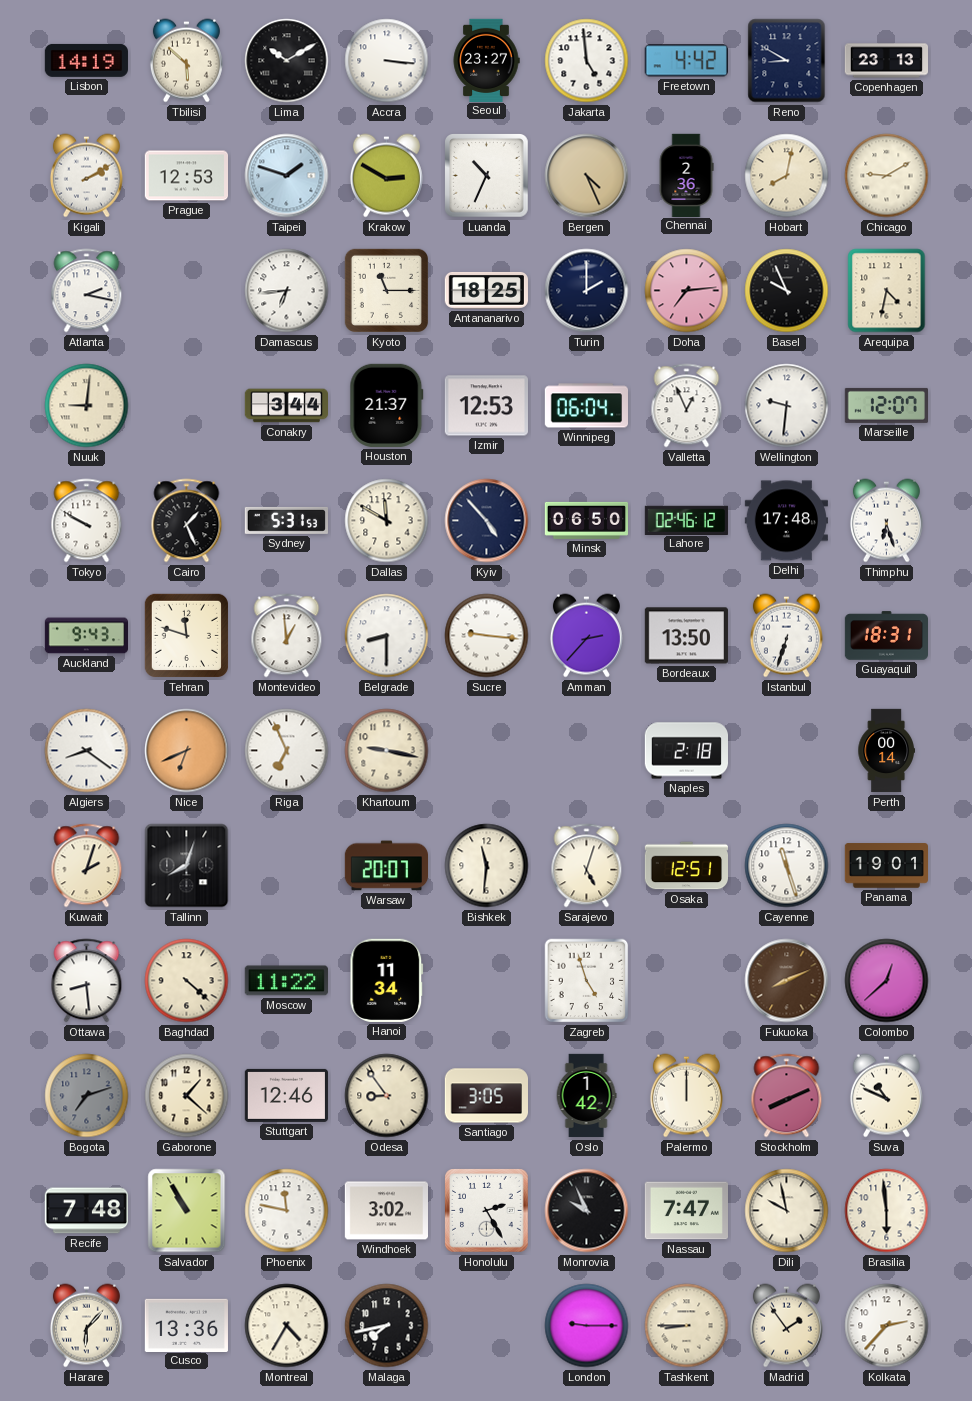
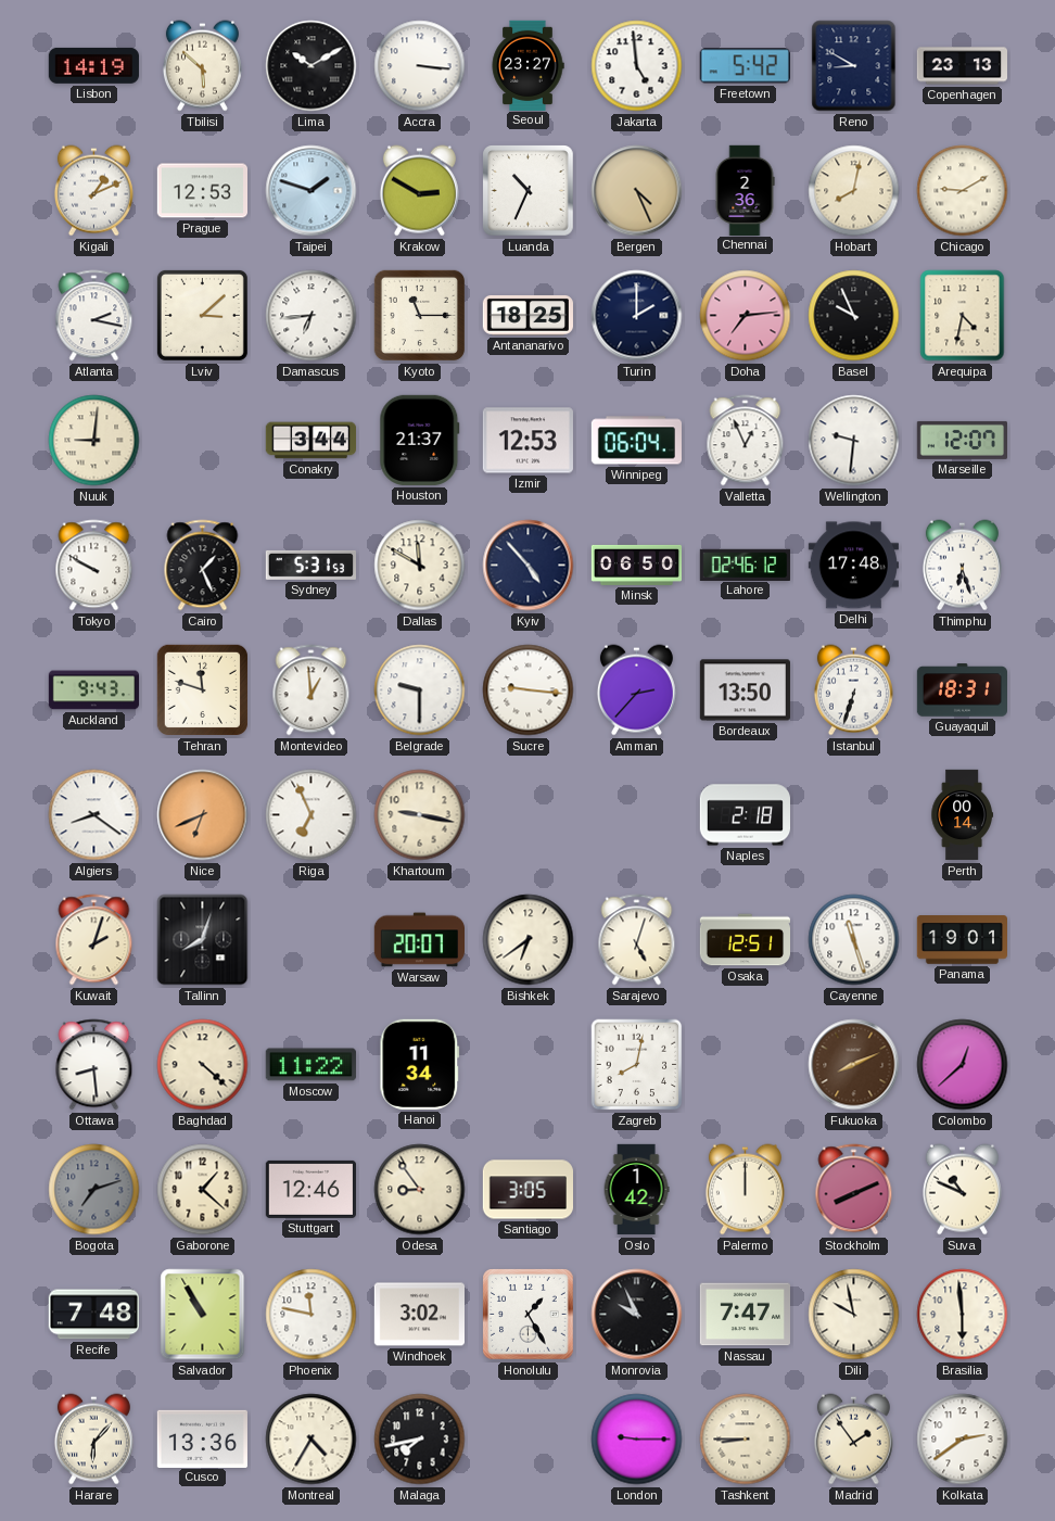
Freetown: 4:42 -> 5:42 (745, 66)
Kigali: 2:10 -> 1:11 (93, 191)
Lviv: none -> 3:08 (202, 315)
Belgrade: 8:30 -> 9:30 (420, 690)
Bishkek: 11:31 -> 6:39 (529, 940)
Zagreb: 4:57 -> 8:02 (637, 1065)
Honolulu: 2:25 -> 1:25 (529, 1315)
Kolkata: 2:37 -> 2:39 (963, 1440)
